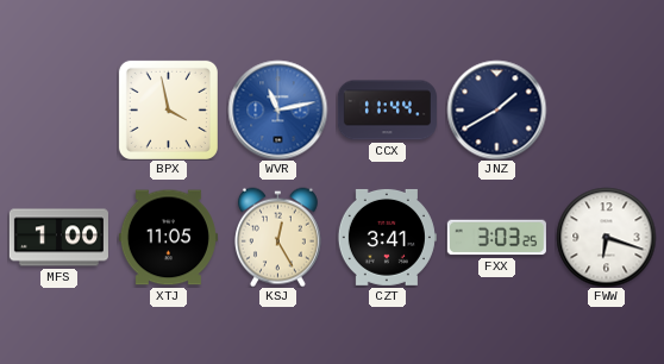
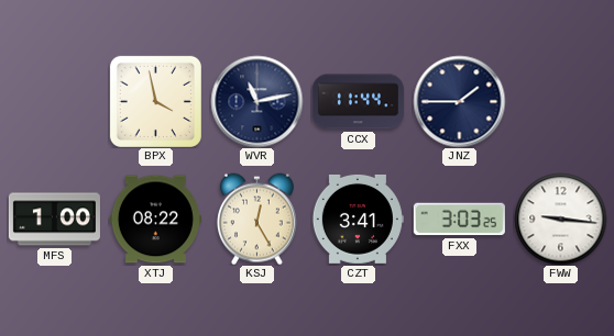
WVR dial: blue -> navy (256, 101)
JNZ: 1:40 -> 1:45 (459, 101)
XTJ: 11:05 -> 08:22 (155, 220)
FWW: 6:18 -> 9:16 (560, 219)
